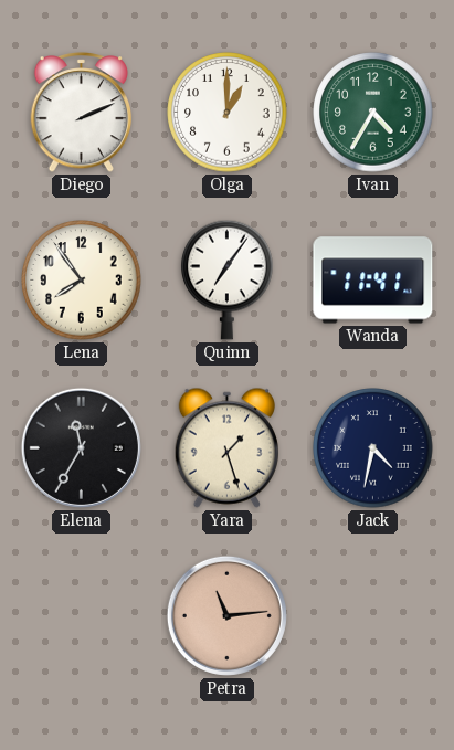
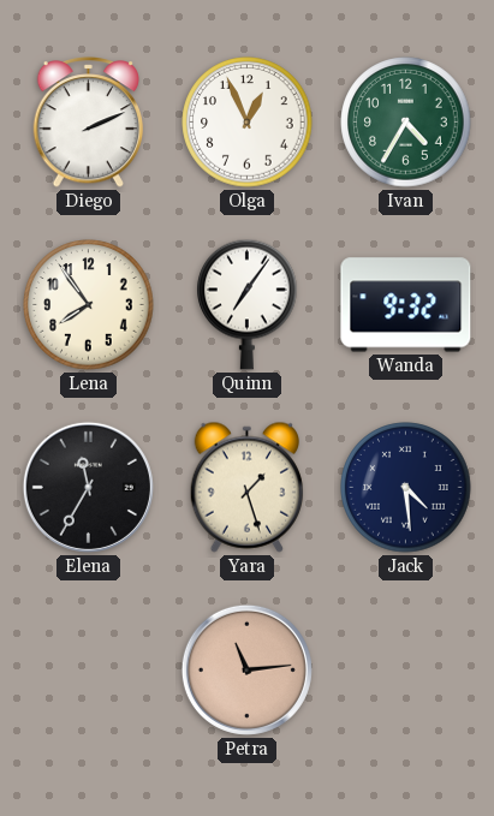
Olga: 1:00 -> 12:56 (248, 123)
Wanda: 11:41 -> 9:32 (406, 305)
Jack: 4:32 -> 4:29 (406, 488)
